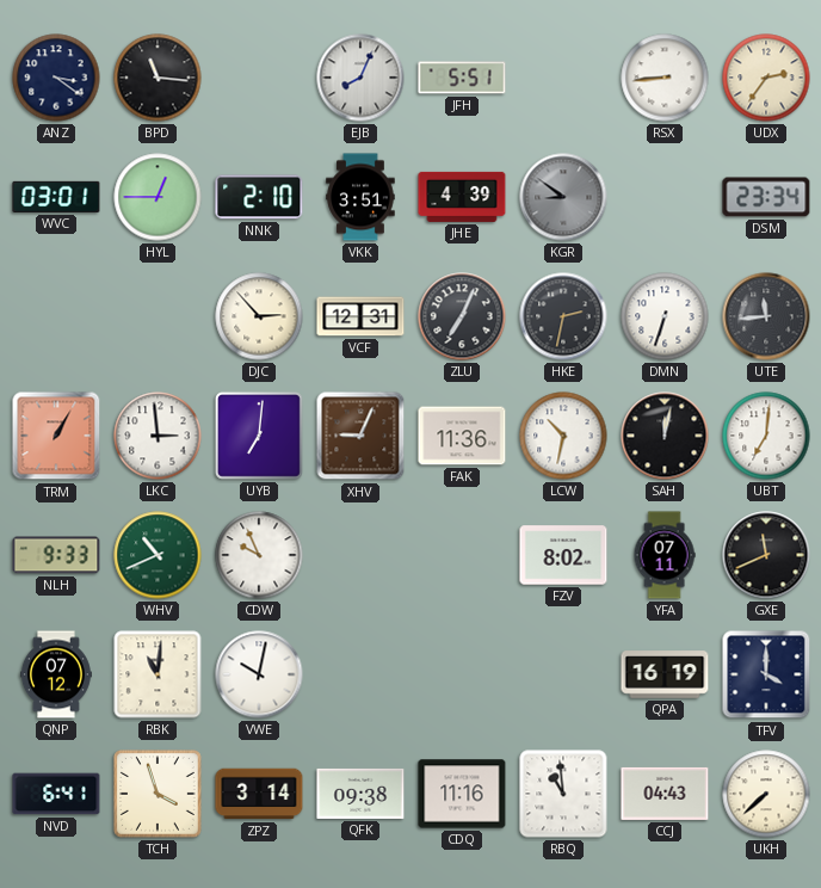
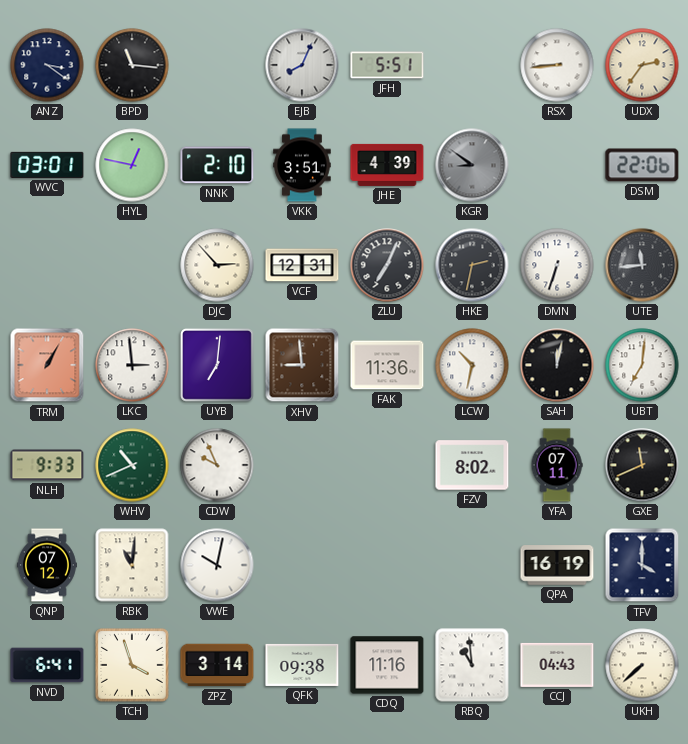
HYL: 12:45 -> 12:47 (132, 165)
DSM: 23:34 -> 22:06 (642, 165)
XHV: 9:04 -> 8:59 (302, 365)
